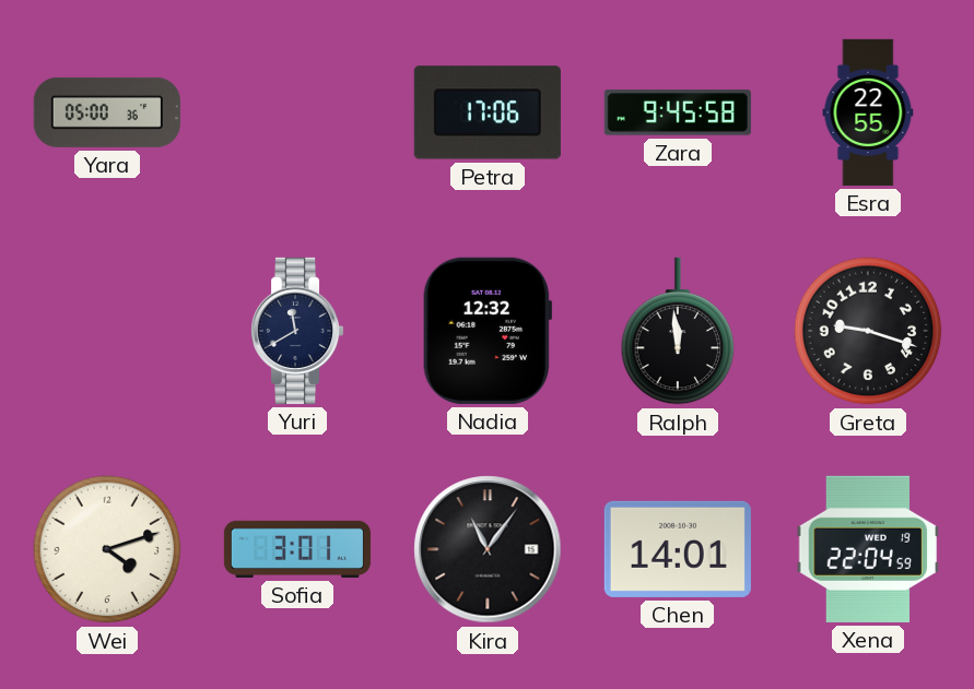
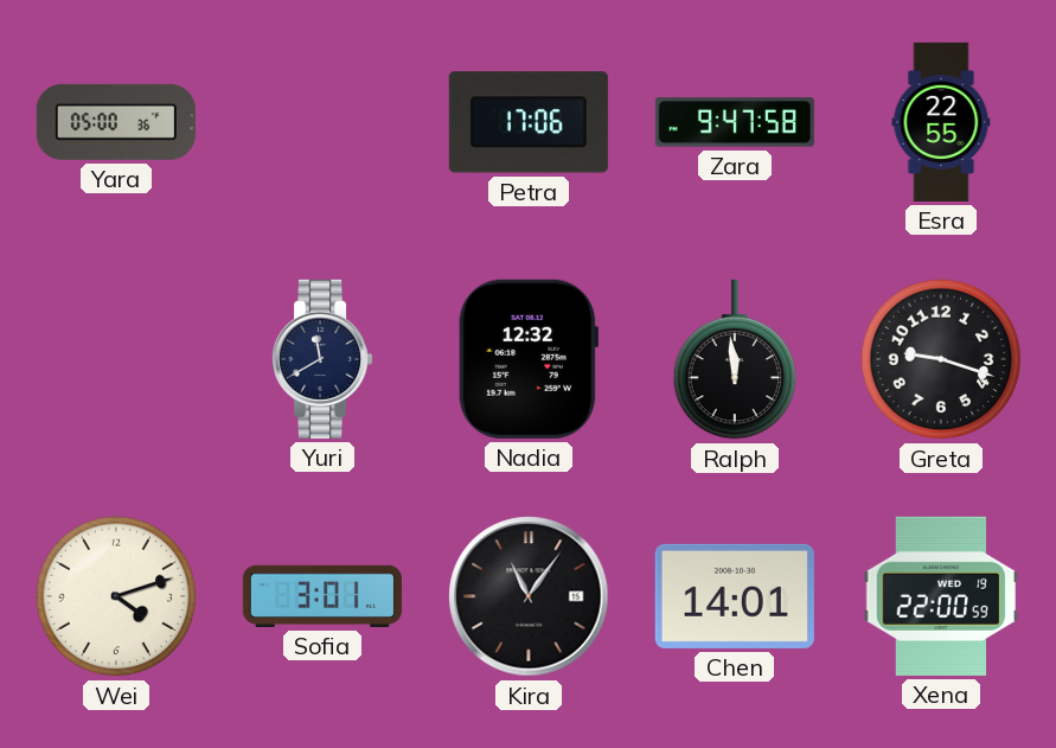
Zara: 9:45 -> 9:47 (735, 122)
Xena: 22:04 -> 22:00 (941, 596)
